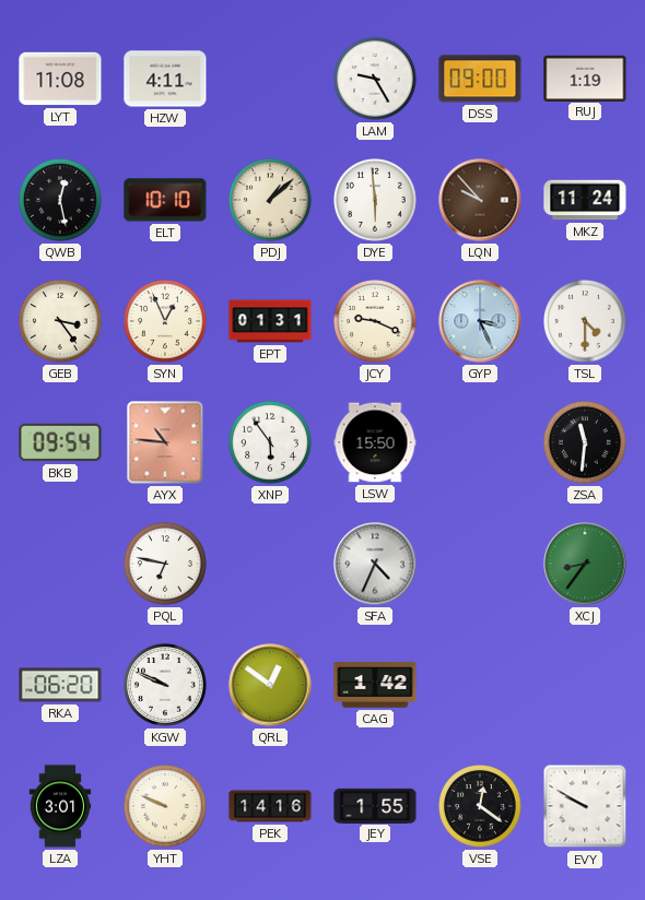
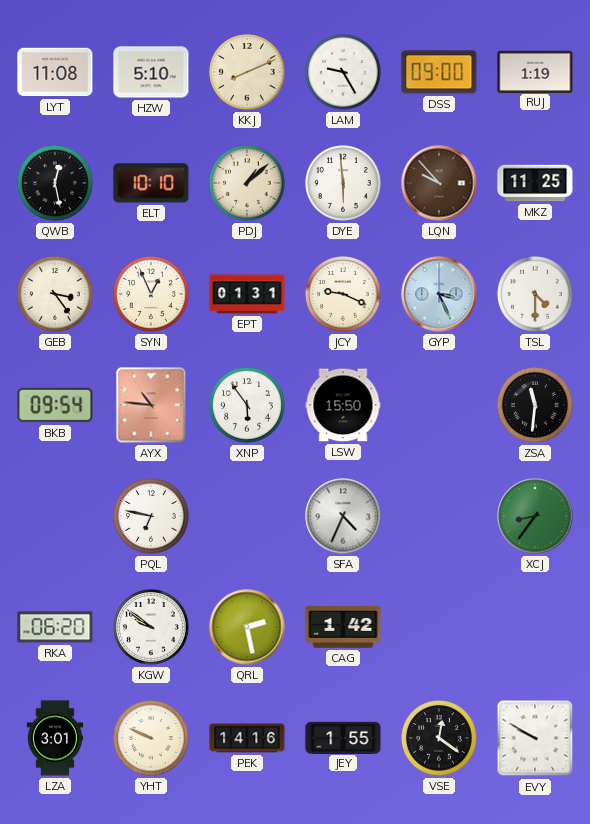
HZW: 4:11 -> 5:10 (151, 72)
KKJ: none -> 8:11 (247, 72)
MKZ: 11:24 -> 11:25 (535, 183)
KGW: 9:49 -> 9:51 (151, 627)
QRL: 12:51 -> 2:28 (247, 627)
